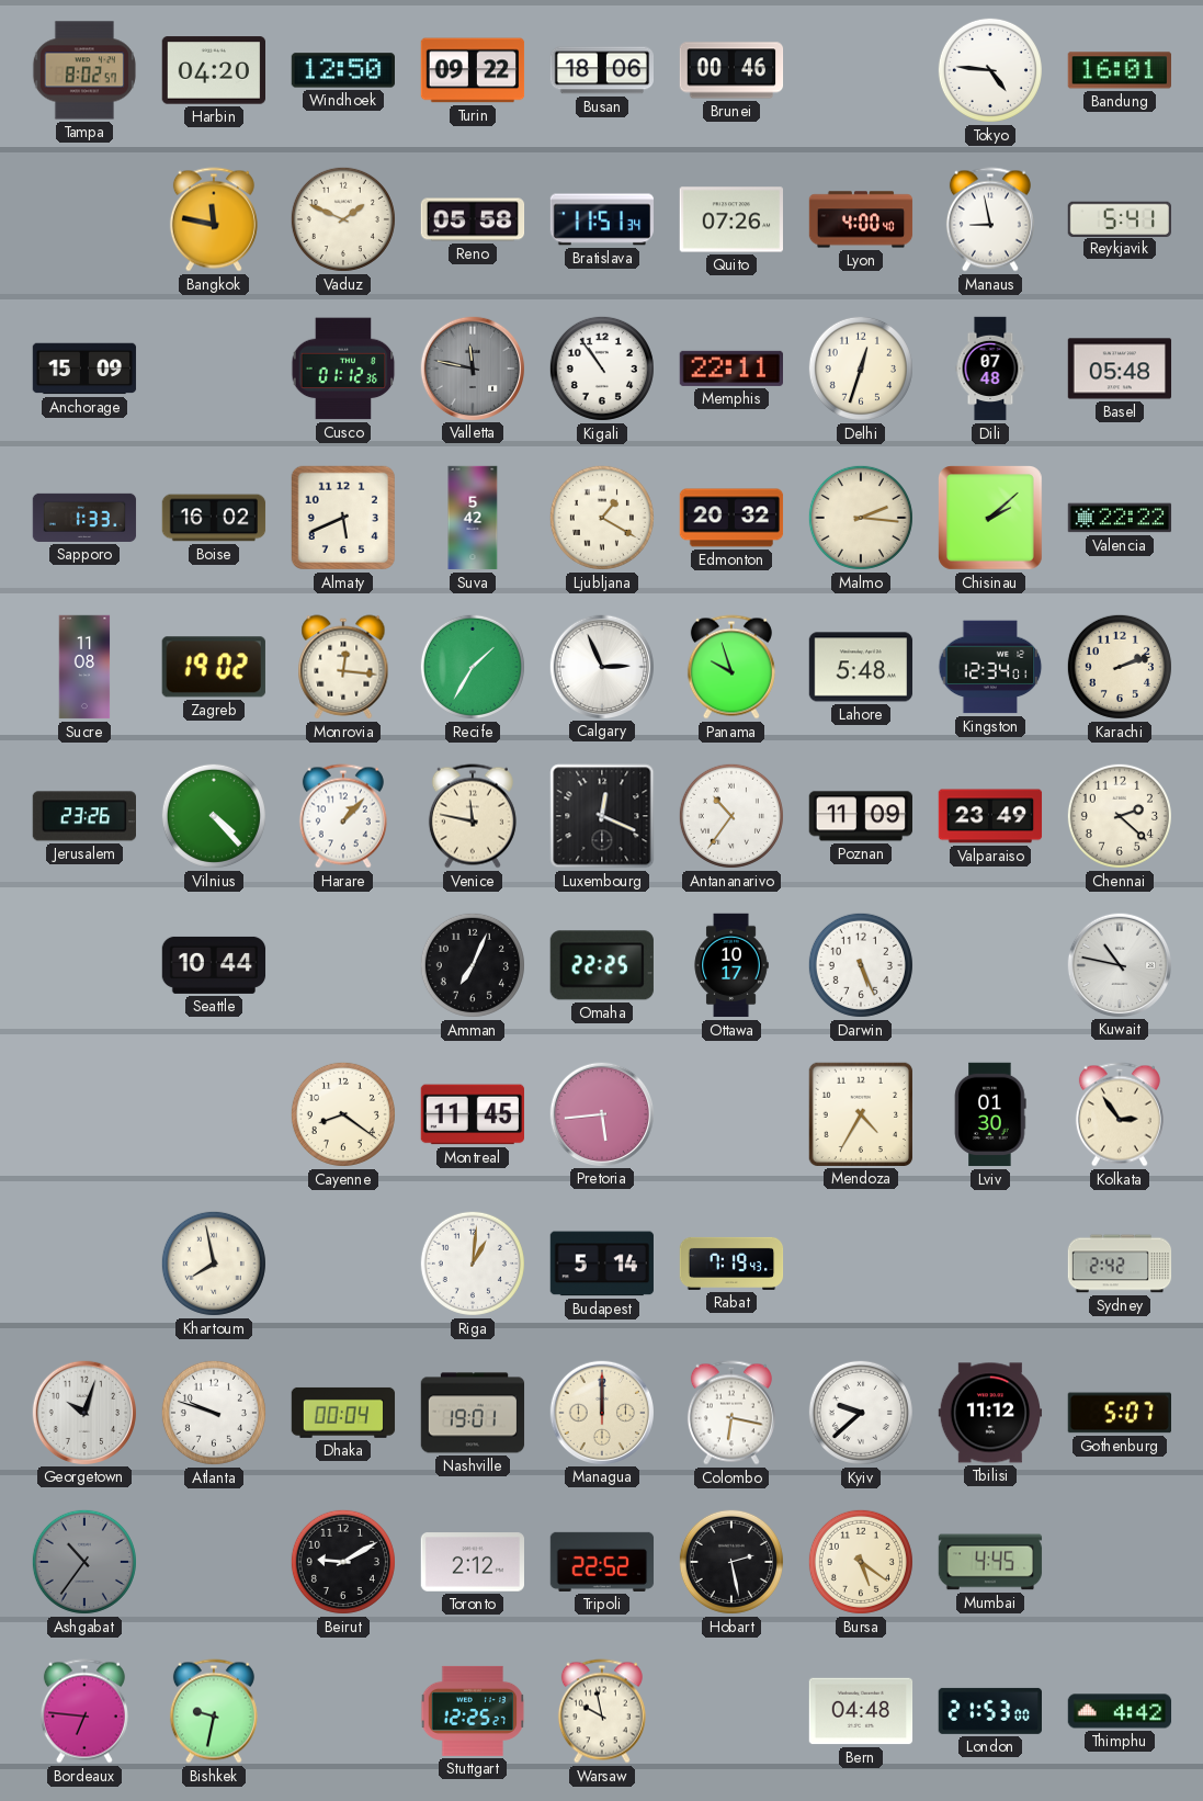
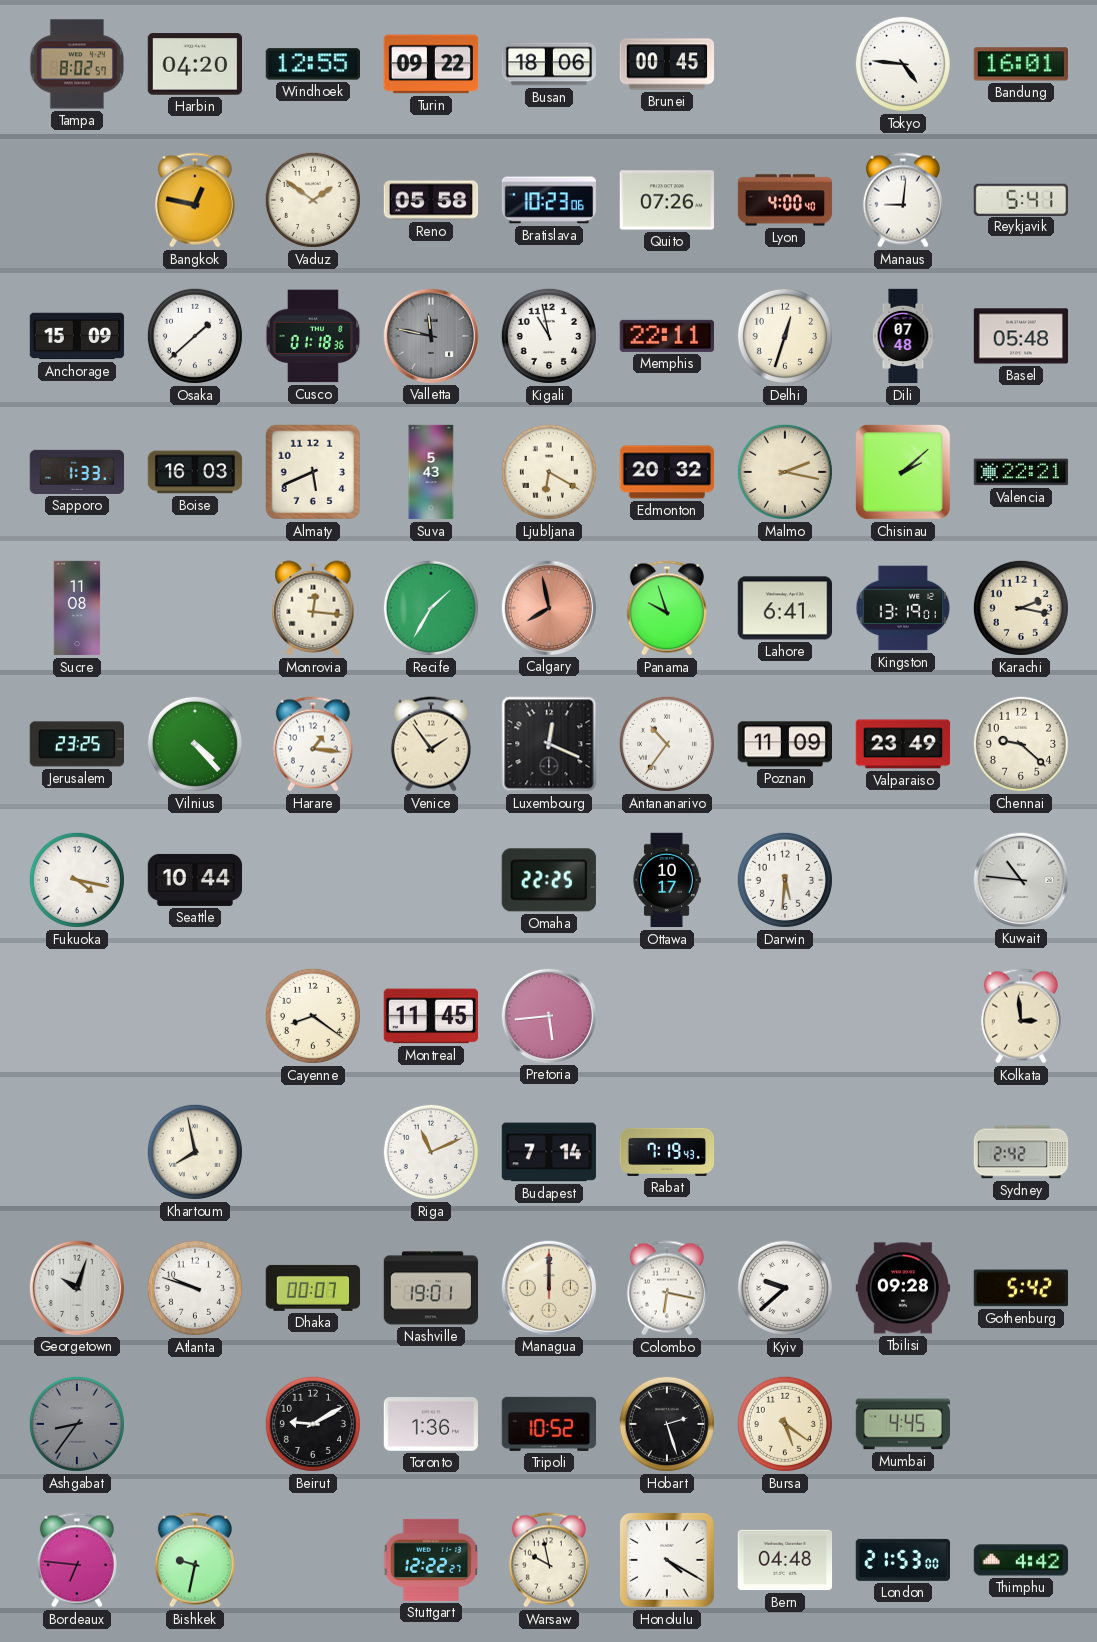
Windhoek: 12:50 -> 12:55 (312, 64)
Brunei: 00:46 -> 00:45 (667, 64)
Bangkok: 11:47 -> 12:47 (195, 200)
Vaduz: 1:49 -> 1:51 (313, 200)
Bratislava: 11:51 -> 10:23 (549, 200)
Manaus: 8:58 -> 9:01 (903, 200)
Osaka: none -> 1:38 (195, 336)
Cusco: 01:12 -> 01:18 (313, 336)
Kigali: 10:54 -> 10:58 (549, 336)
Boise: 16:02 -> 16:03 (195, 472)
Suva: 5:42 -> 5:43 (431, 472)
Ljubljana: 1:20 -> 6:20 (549, 472)
Malmo: 2:16 -> 2:17 (785, 472)
Valencia: 22:22 -> 22:21 (1021, 472)
Zagreb: 19:02 -> none (214, 667)
Calgary: 2:56 -> 7:58 (548, 607)
Calgary dial: white -> salmon (548, 607)
Lahore: 5:48 -> 6:41 (785, 608)
Kingston: 12:34 -> 13:19 (903, 608)
Karachi: 2:12 -> 2:17 (1021, 608)
Jerusalem: 23:26 -> 23:25 (76, 744)
Harare: 1:07 -> 1:16 (313, 744)
Venice: 11:47 -> 1:54 (431, 744)
Chennai: 2:22 -> 9:22 (1021, 744)
Fukuoka: none -> 4:17 (77, 880)
Amman: 7:04 -> none (473, 965)
Darwin: 5:26 -> 5:31 (785, 880)
Kuwait: 10:47 -> 10:46 (1020, 879)
Mendoza: 4:35 -> none (860, 1113)
Lviv: 01:30 -> none (990, 1114)
Kolkata: 2:54 -> 2:59 (1021, 1016)
Riga: 1:01 -> 11:11 (431, 1152)
Budapest: 5:14 -> 7:14 (548, 1152)
Dhaka: 00:04 -> 00:07 (313, 1288)
Tbilisi: 11:12 -> 09:28 (903, 1288)
Gothenburg: 5:07 -> 5:42 (1020, 1288)
Ashgabat: 10:36 -> 8:36 (77, 1424)
Toronto: 2:12 -> 1:36 (430, 1424)
Tripoli: 22:52 -> 10:52 (549, 1424)
Hobart: 2:28 -> 2:27 (667, 1424)
Stuttgart: 12:25 -> 12:22 (431, 1560)
Honolulu: none -> 4:20 (668, 1561)
